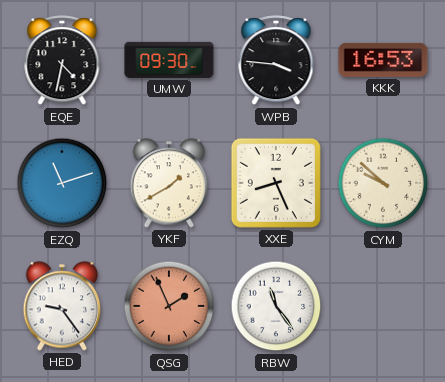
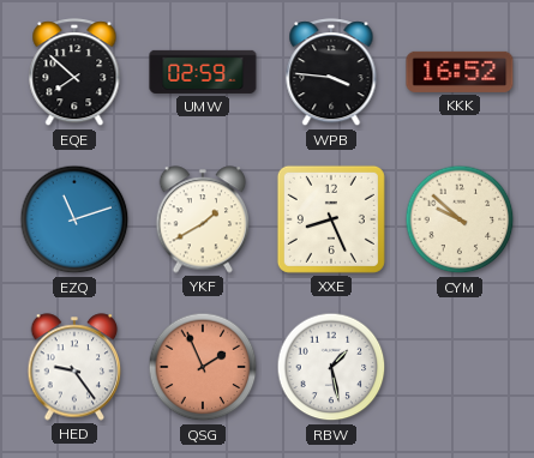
EQE: 4:32 -> 7:52 (74, 73)
UMW: 09:30 -> 02:59 (203, 72)
KKK: 16:53 -> 16:52 (460, 72)
RBW: 11:24 -> 1:28 (331, 367)
